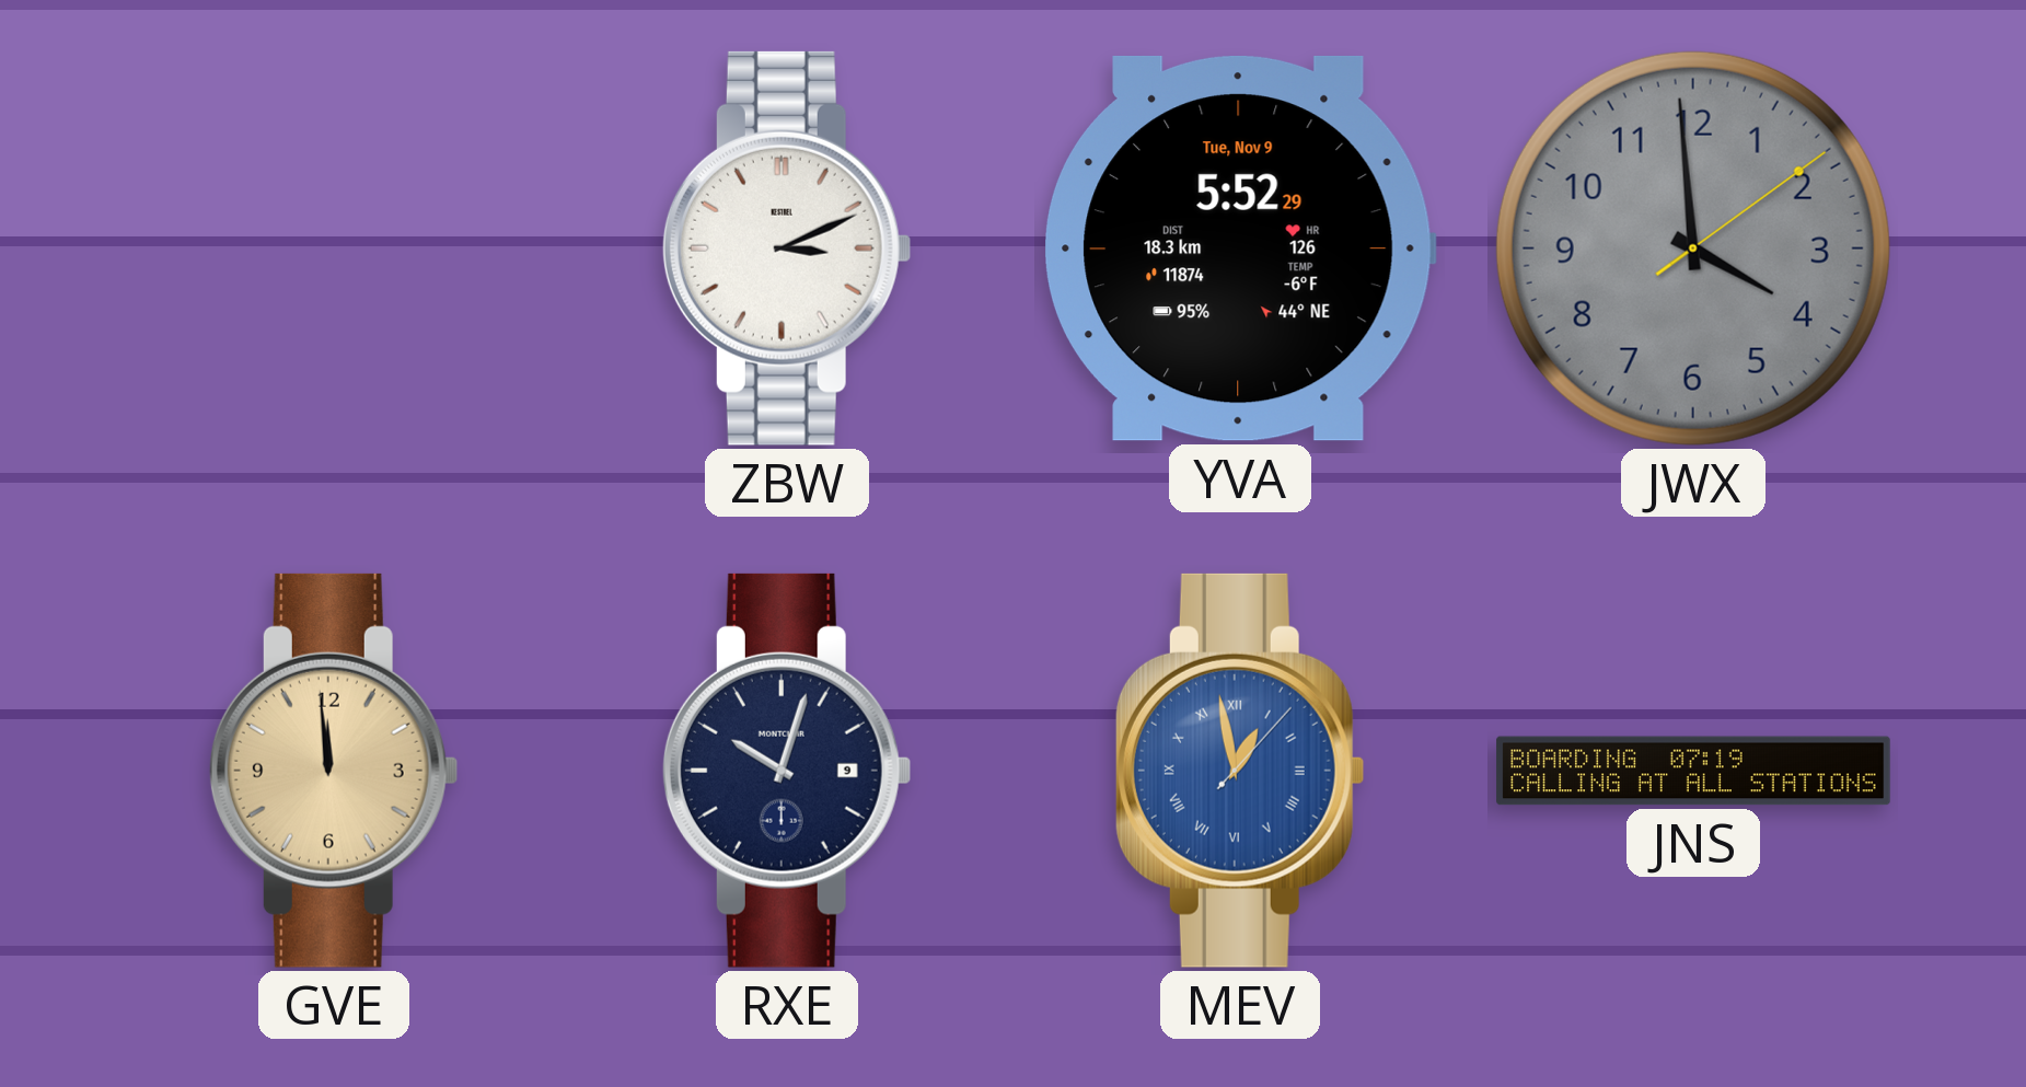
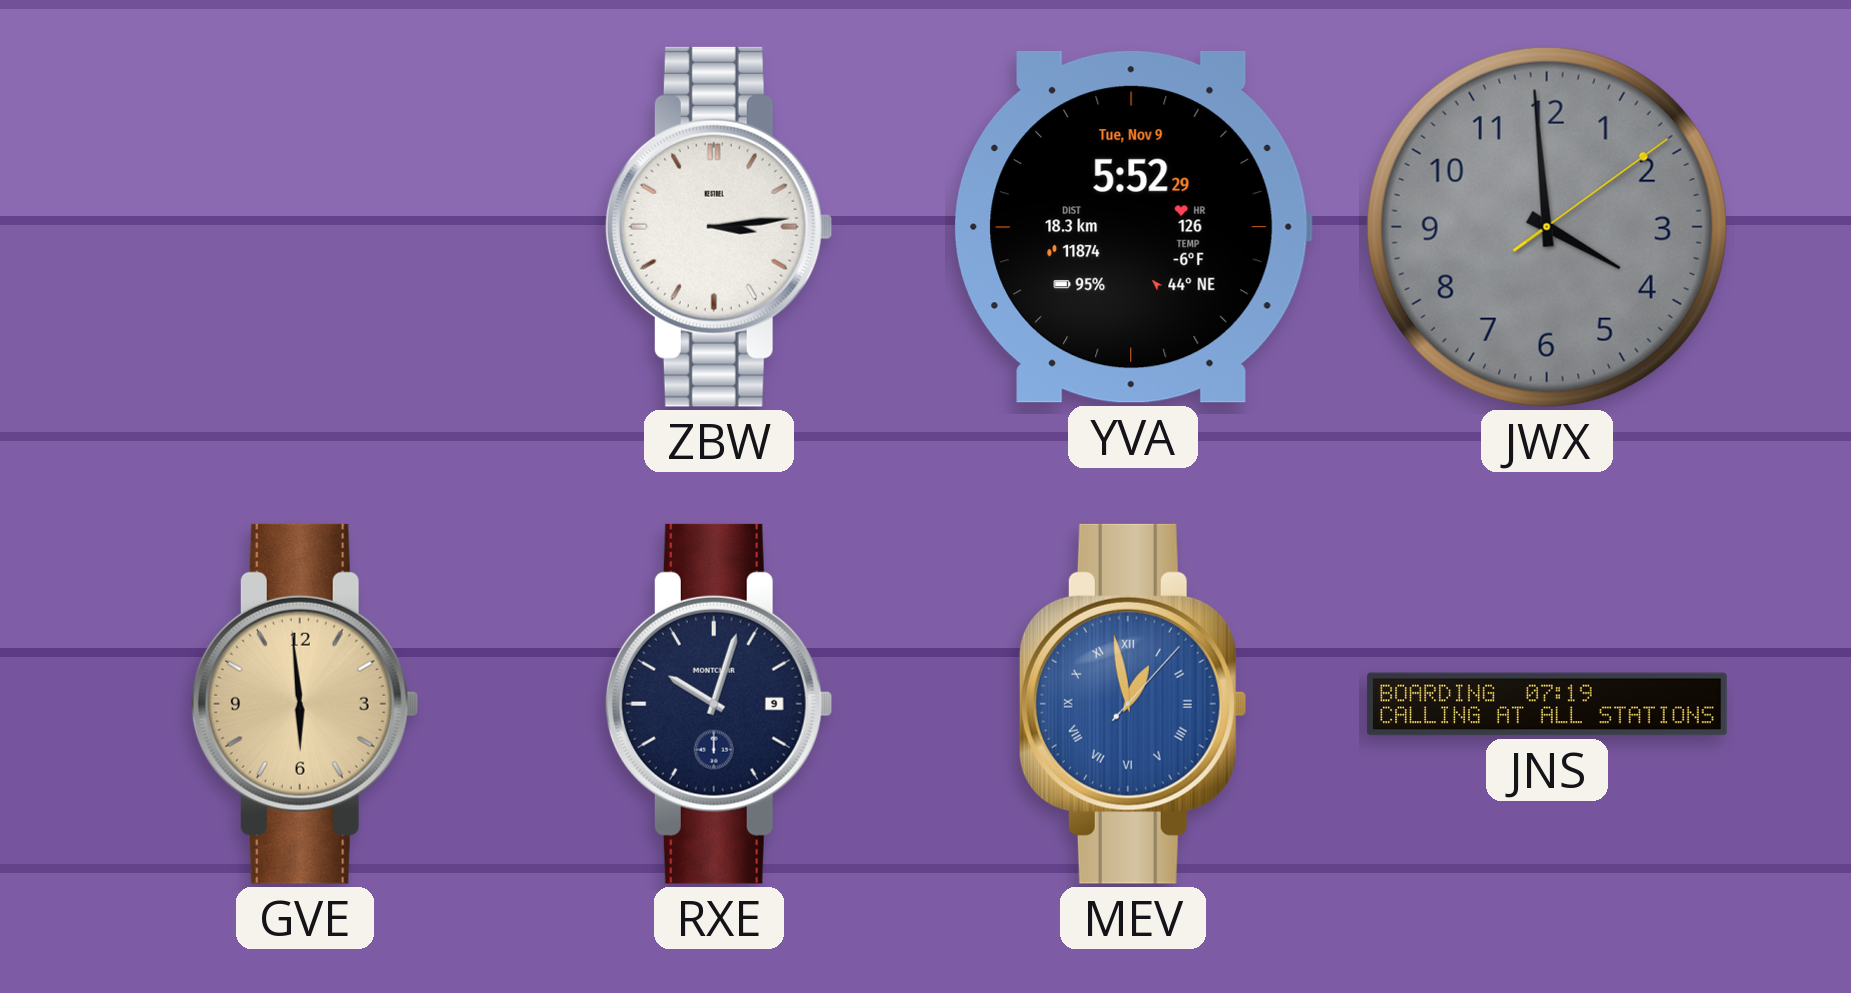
ZBW: 3:11 -> 3:14 (719, 227)
GVE: 11:59 -> 5:59 (305, 704)
